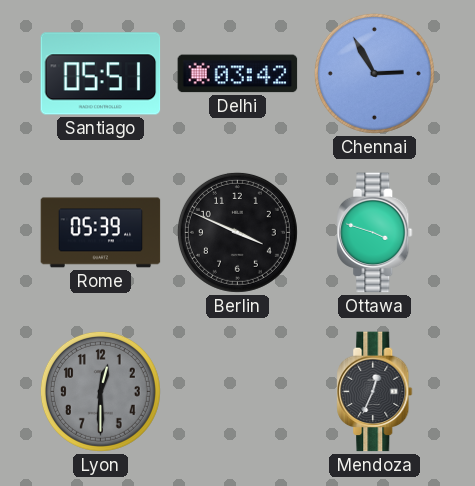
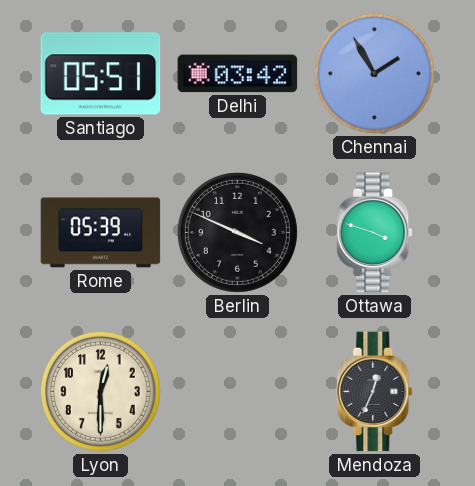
Chennai: 2:55 -> 1:55 (374, 73)
Lyon dial: grey -> cream (100, 391)
